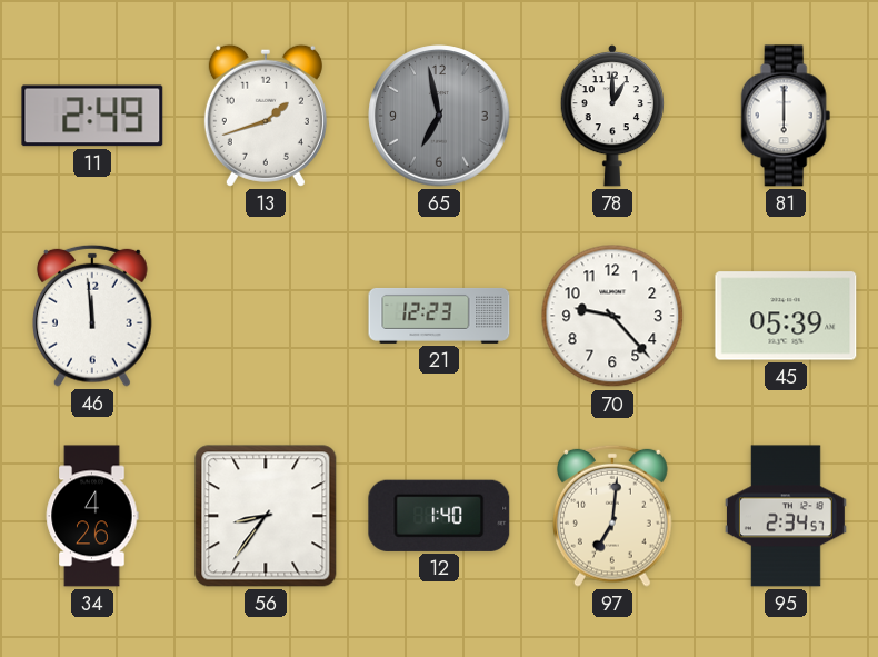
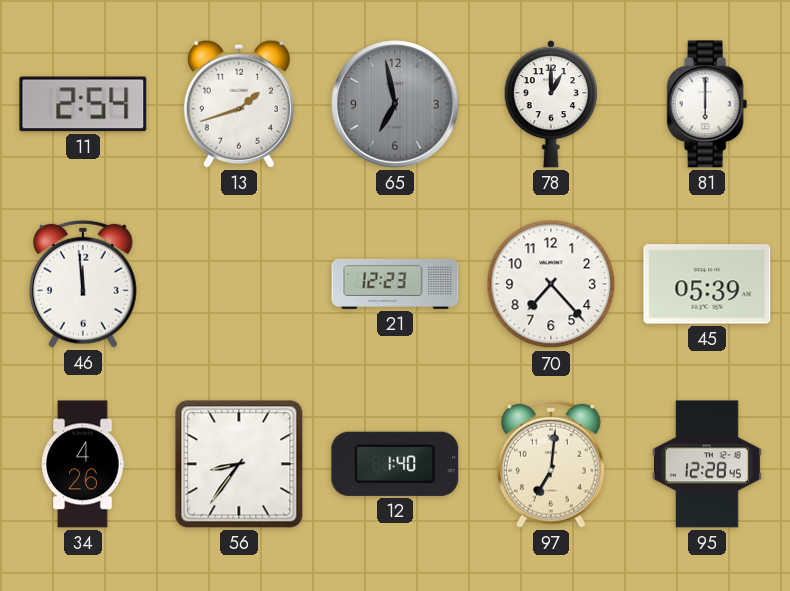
11: 2:49 -> 2:54 (83, 104)
70: 9:23 -> 7:23 (551, 284)
95: 2:34 -> 12:28 (707, 464)
